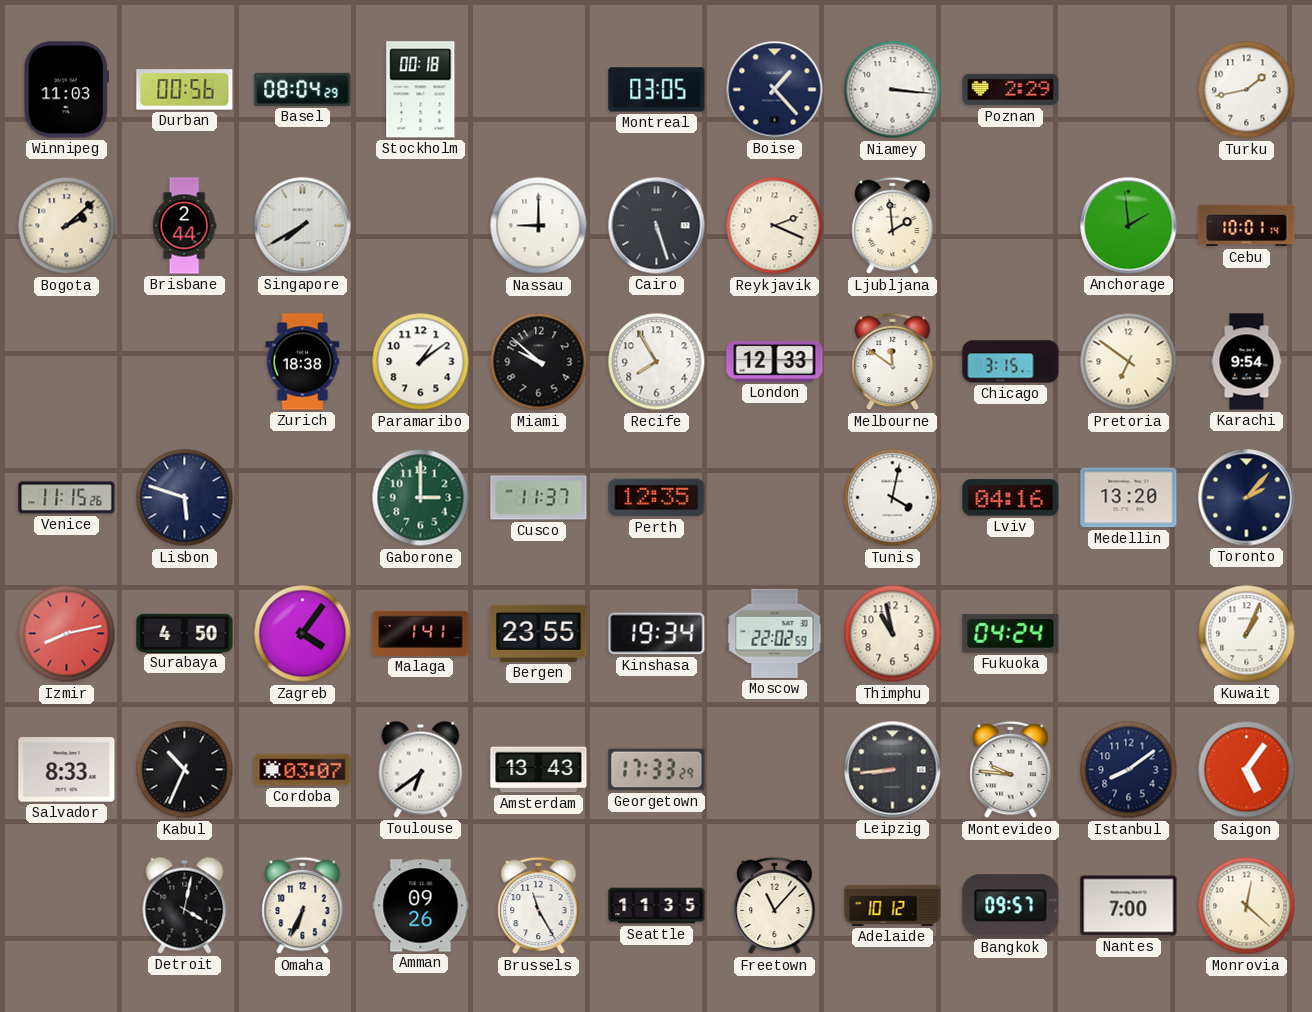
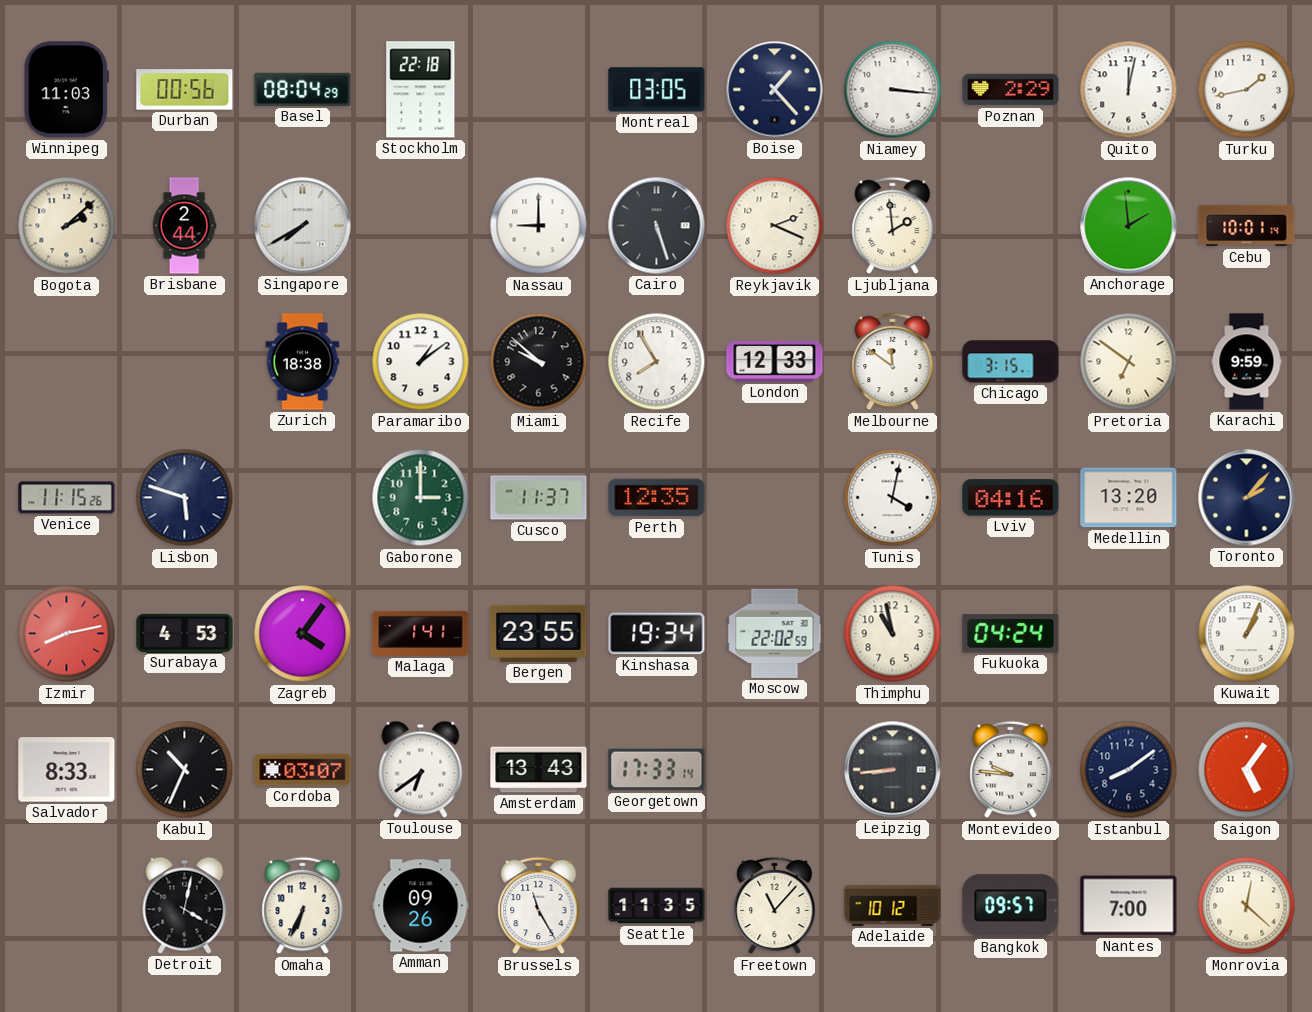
Stockholm: 00:18 -> 22:18 (421, 90)
Quito: none -> 12:02 (1129, 90)
Karachi: 9:54 -> 9:59 (1247, 362)
Surabaya: 4:50 -> 4:53 (185, 633)
Georgetown: 17:33:29 -> 17:33:14 (657, 770)
